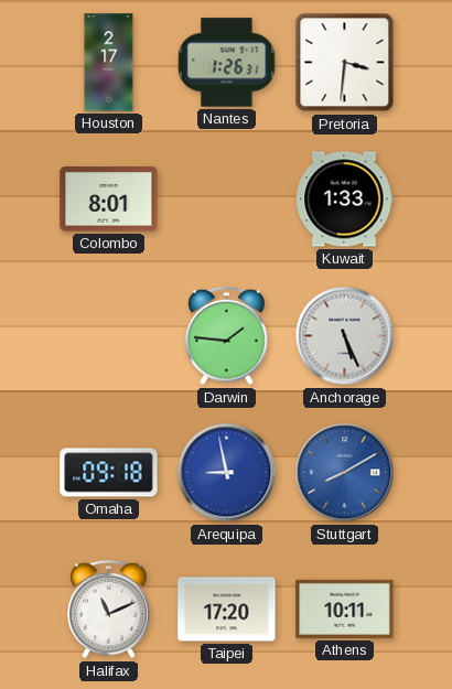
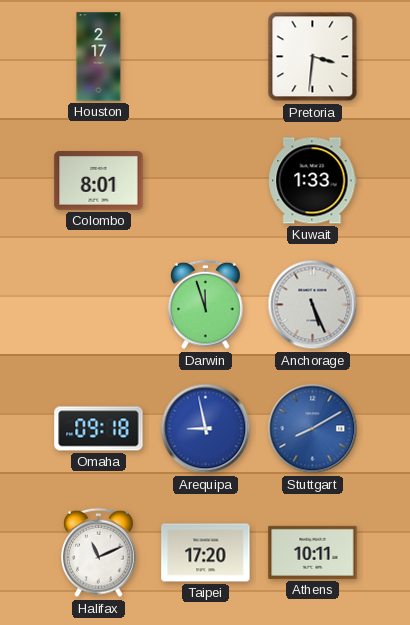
Nantes: 1:26 -> none (227, 63)
Darwin: 1:46 -> 11:57 (206, 305)
